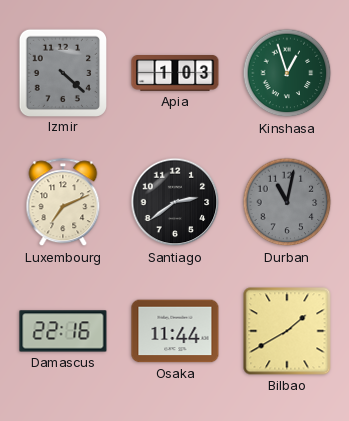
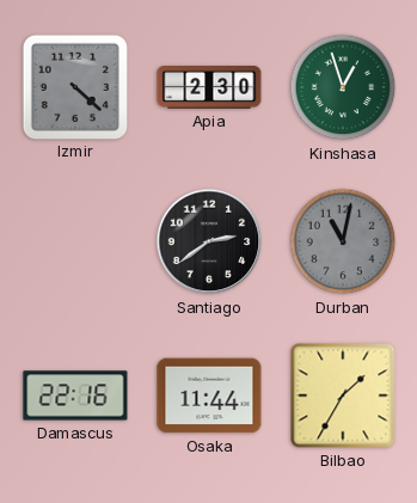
Apia: 1:03 -> 2:30 (209, 88)
Luxembourg: 7:11 -> none (63, 203)
Bilbao: 1:40 -> 1:35 (343, 395)
